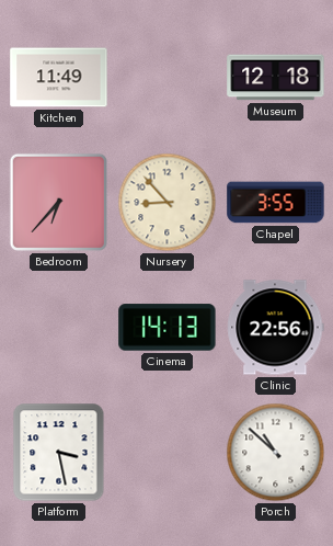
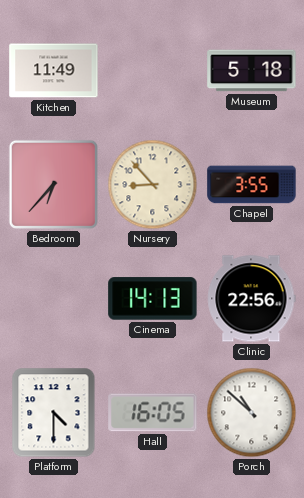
Museum: 12:18 -> 5:18 (252, 71)
Platform: 3:28 -> 4:30 (54, 413)
Hall: none -> 16:05 (153, 413)
